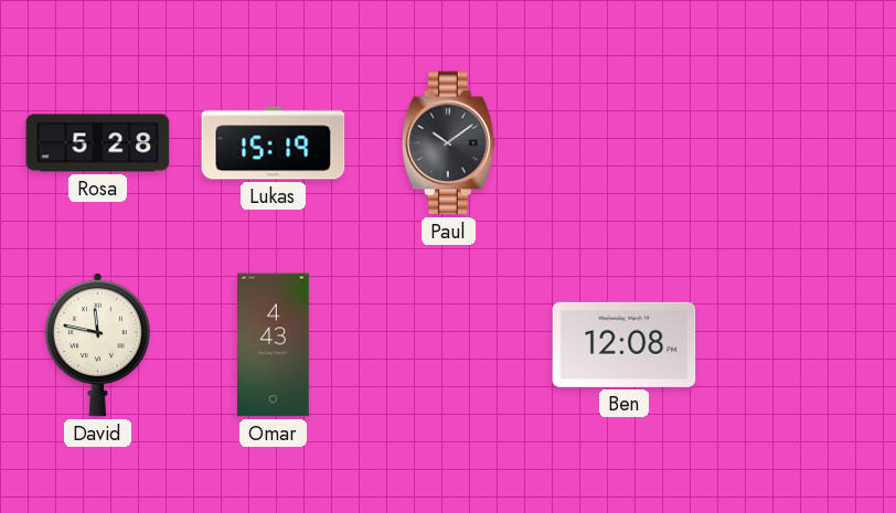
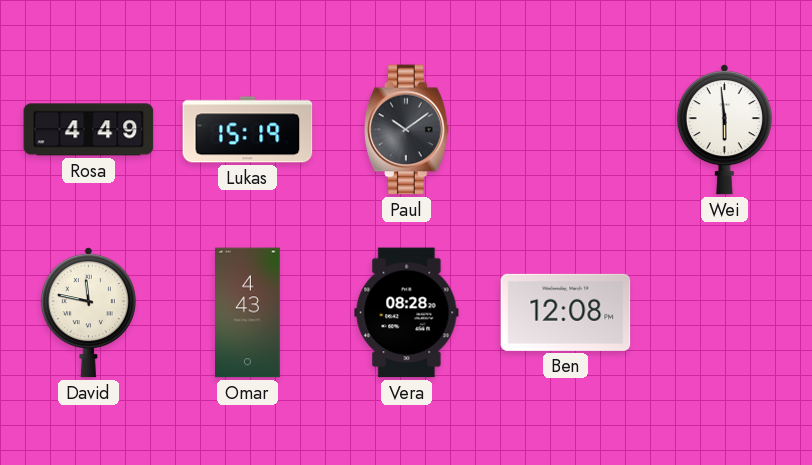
Rosa: 5:28 -> 4:49 (89, 130)
Wei: none -> 5:59 (724, 130)
Vera: none -> 08:28 (407, 313)
